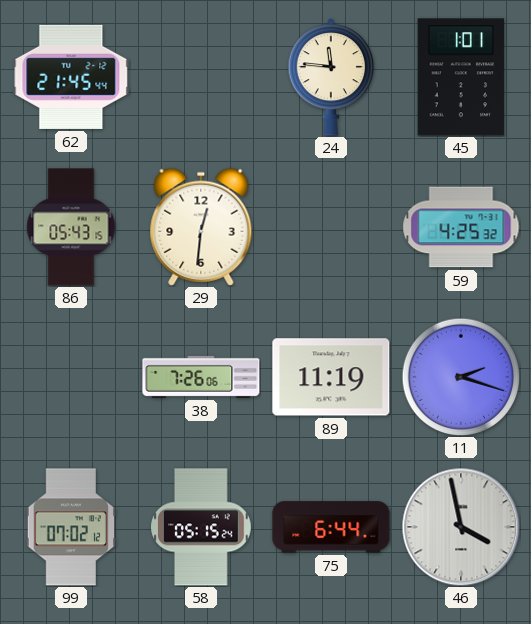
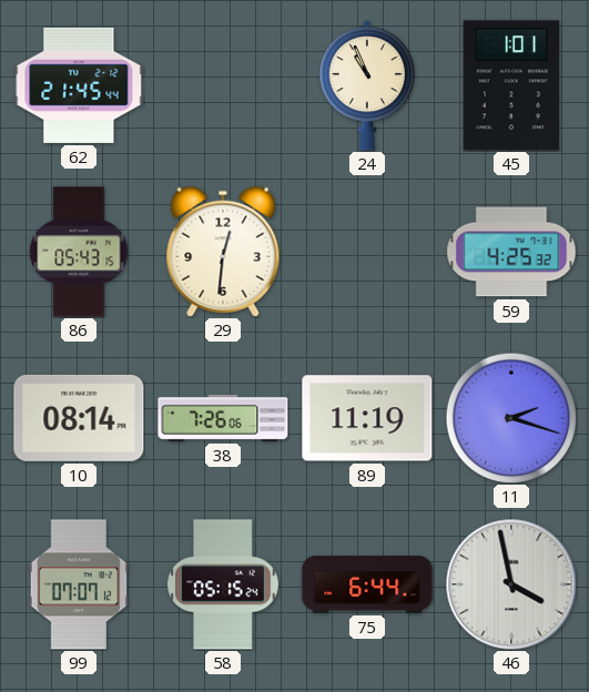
24: 11:46 -> 10:56 (367, 85)
10: none -> 08:14 (79, 418)
99: 07:02 -> 07:07 (79, 584)
